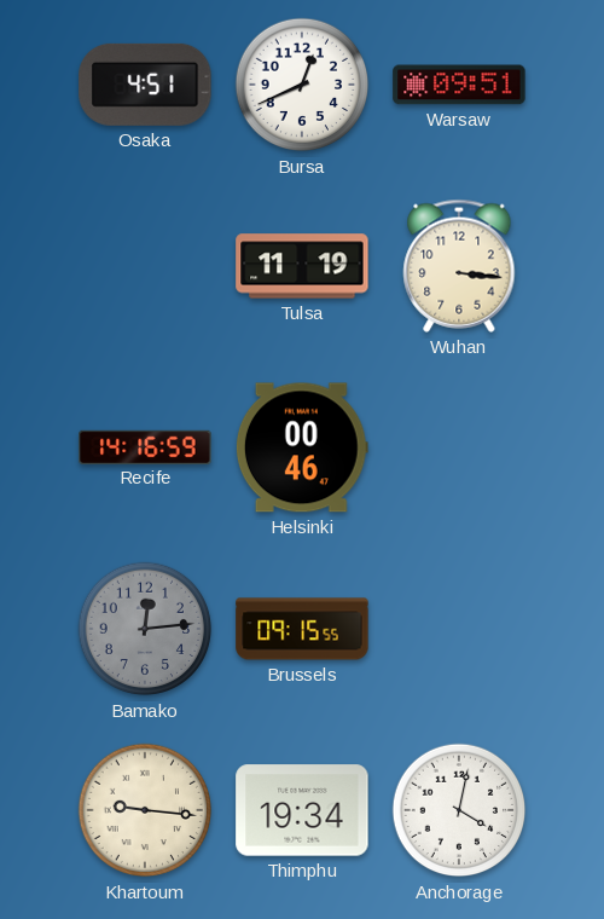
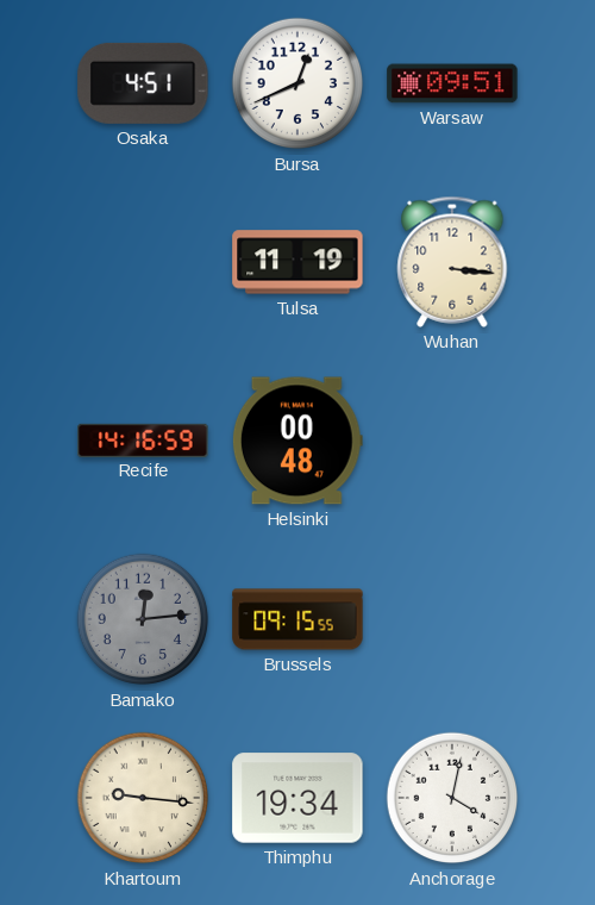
Helsinki: 00:46 -> 00:48 (297, 441)
